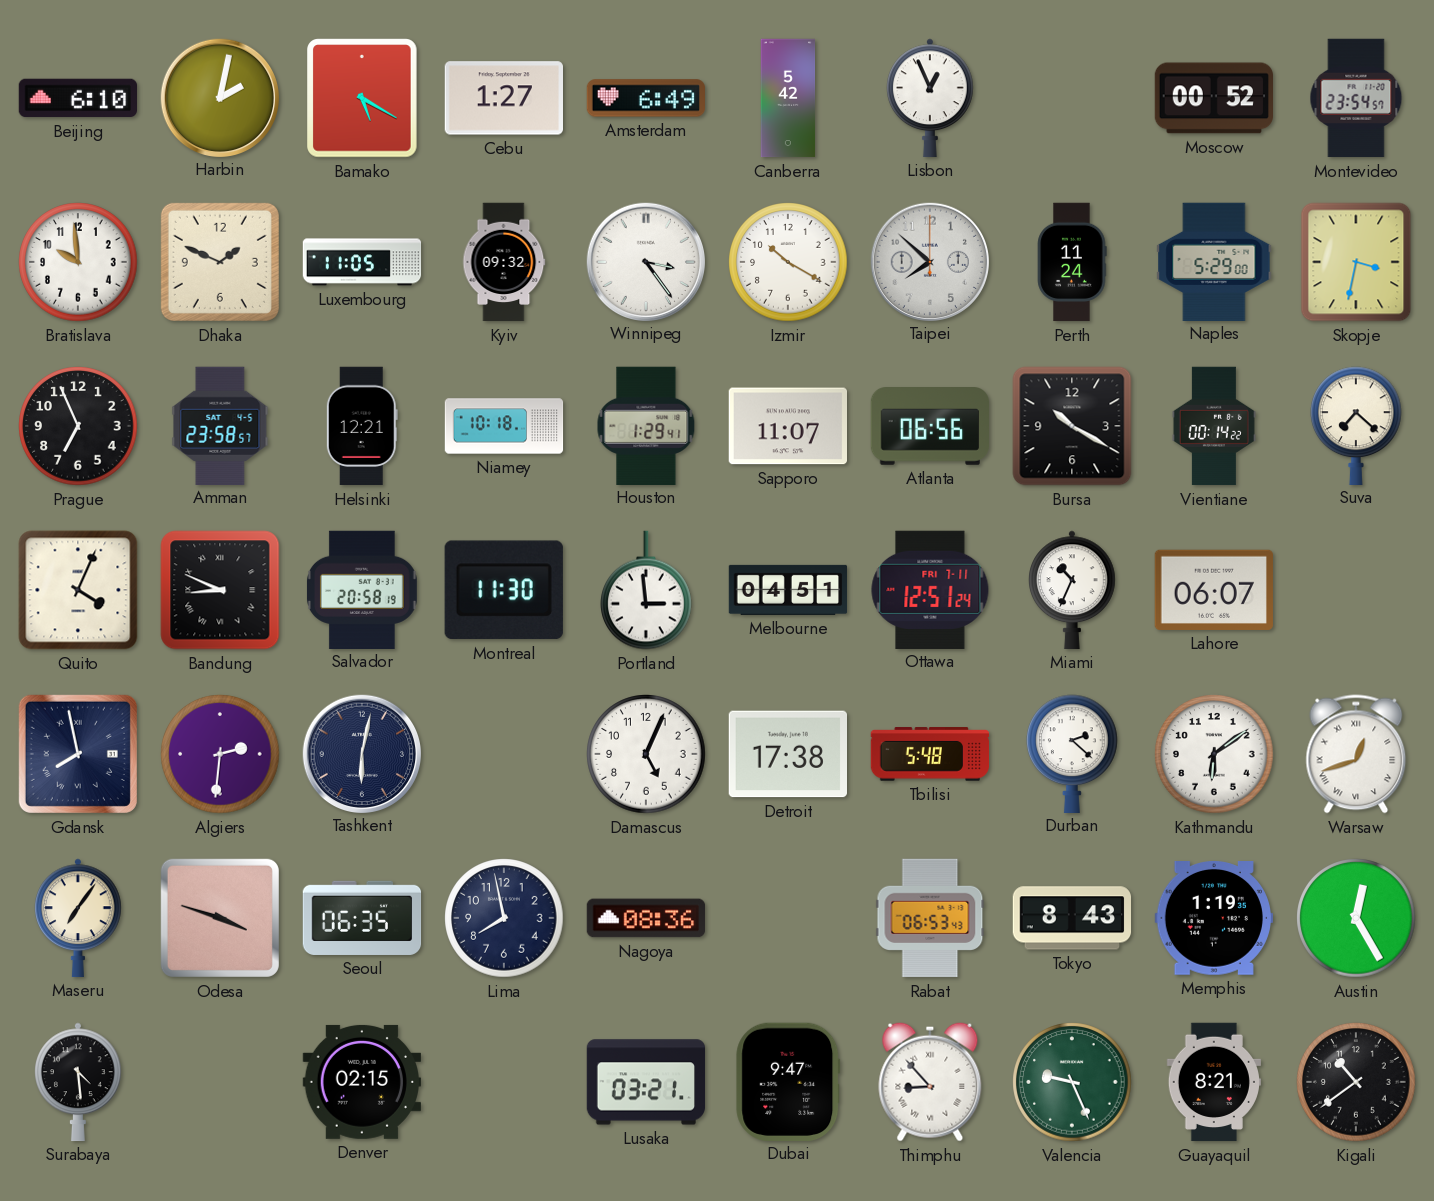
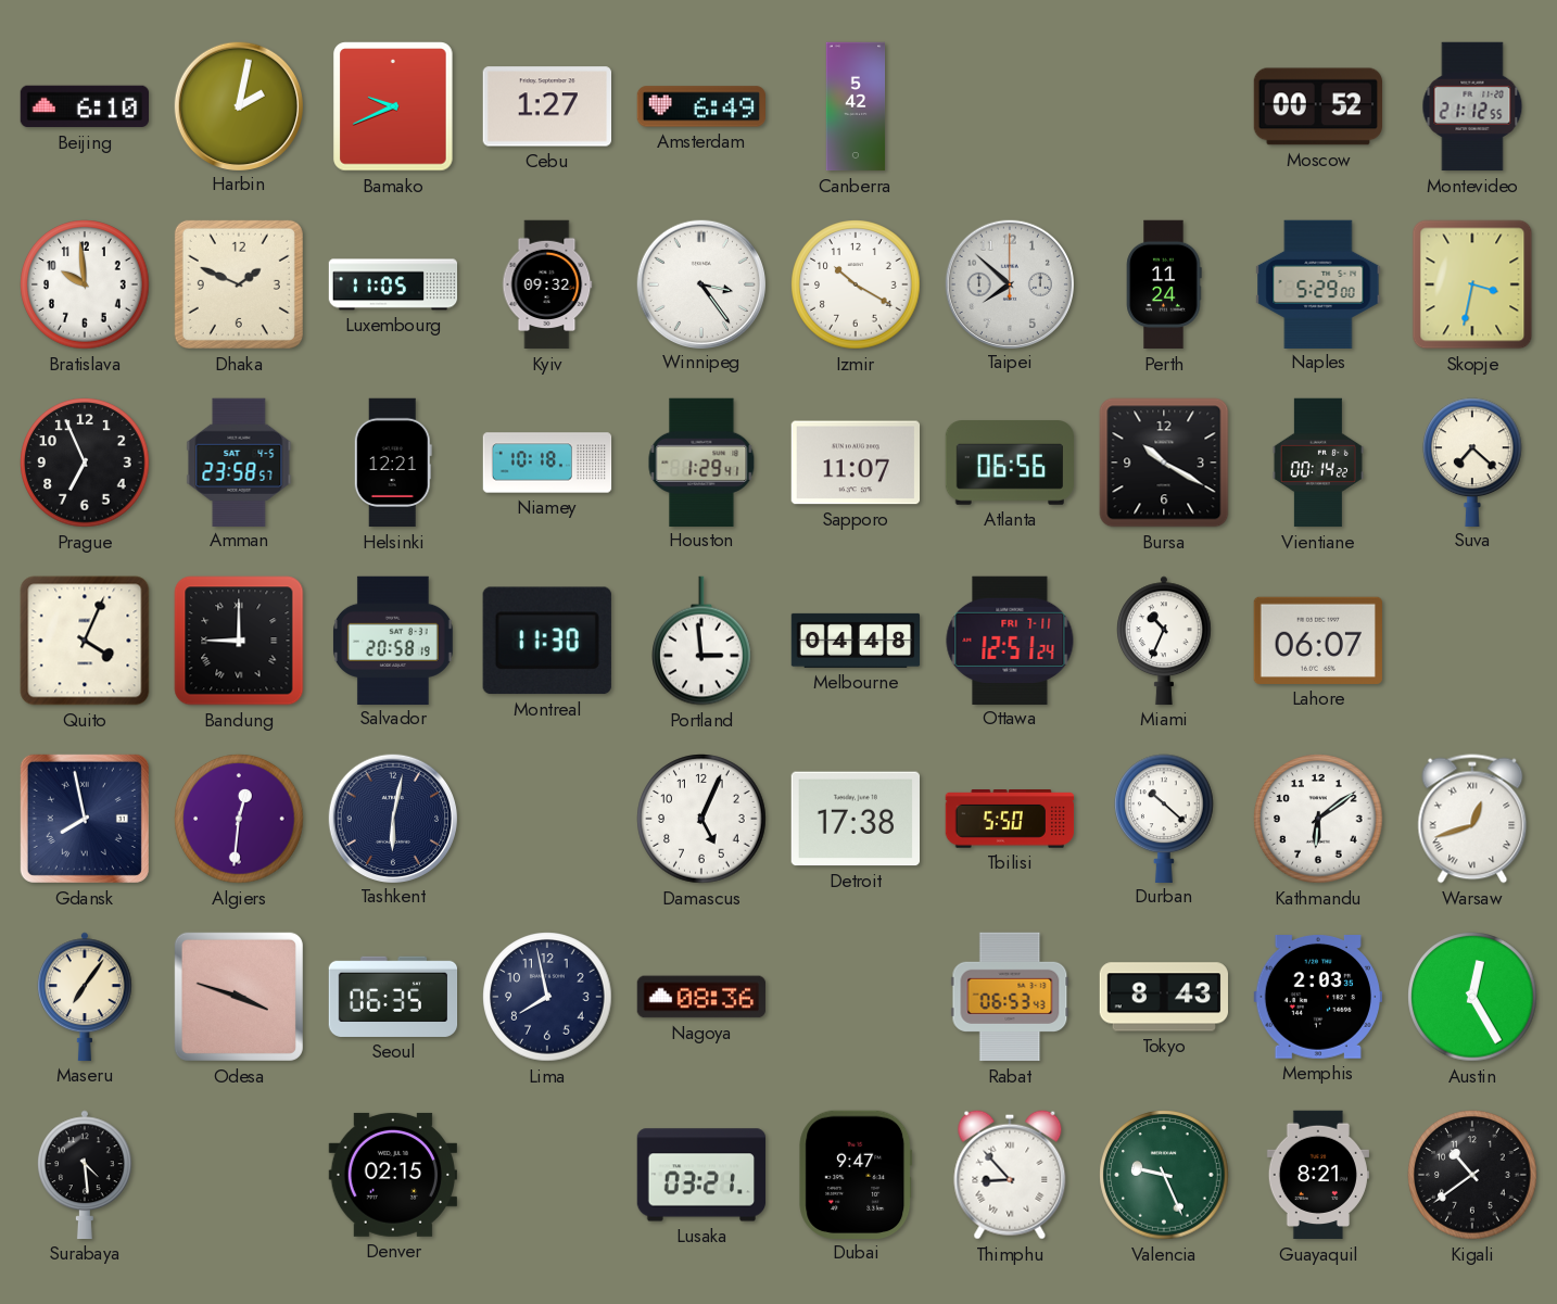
Bamako: 5:20 -> 9:41 (393, 106)
Lisbon: 12:56 -> none (931, 98)
Montevideo: 23:54 -> 21:12 (1472, 106)
Bandung: 8:49 -> 9:00 (239, 641)
Melbourne: 04:51 -> 04:48 (856, 641)
Algiers: 2:31 -> 12:31 (239, 819)
Tbilisi: 5:48 -> 5:50 (1010, 819)
Durban: 2:22 -> 10:22 (1165, 818)
Memphis: 1:19 -> 2:03 (1317, 998)
